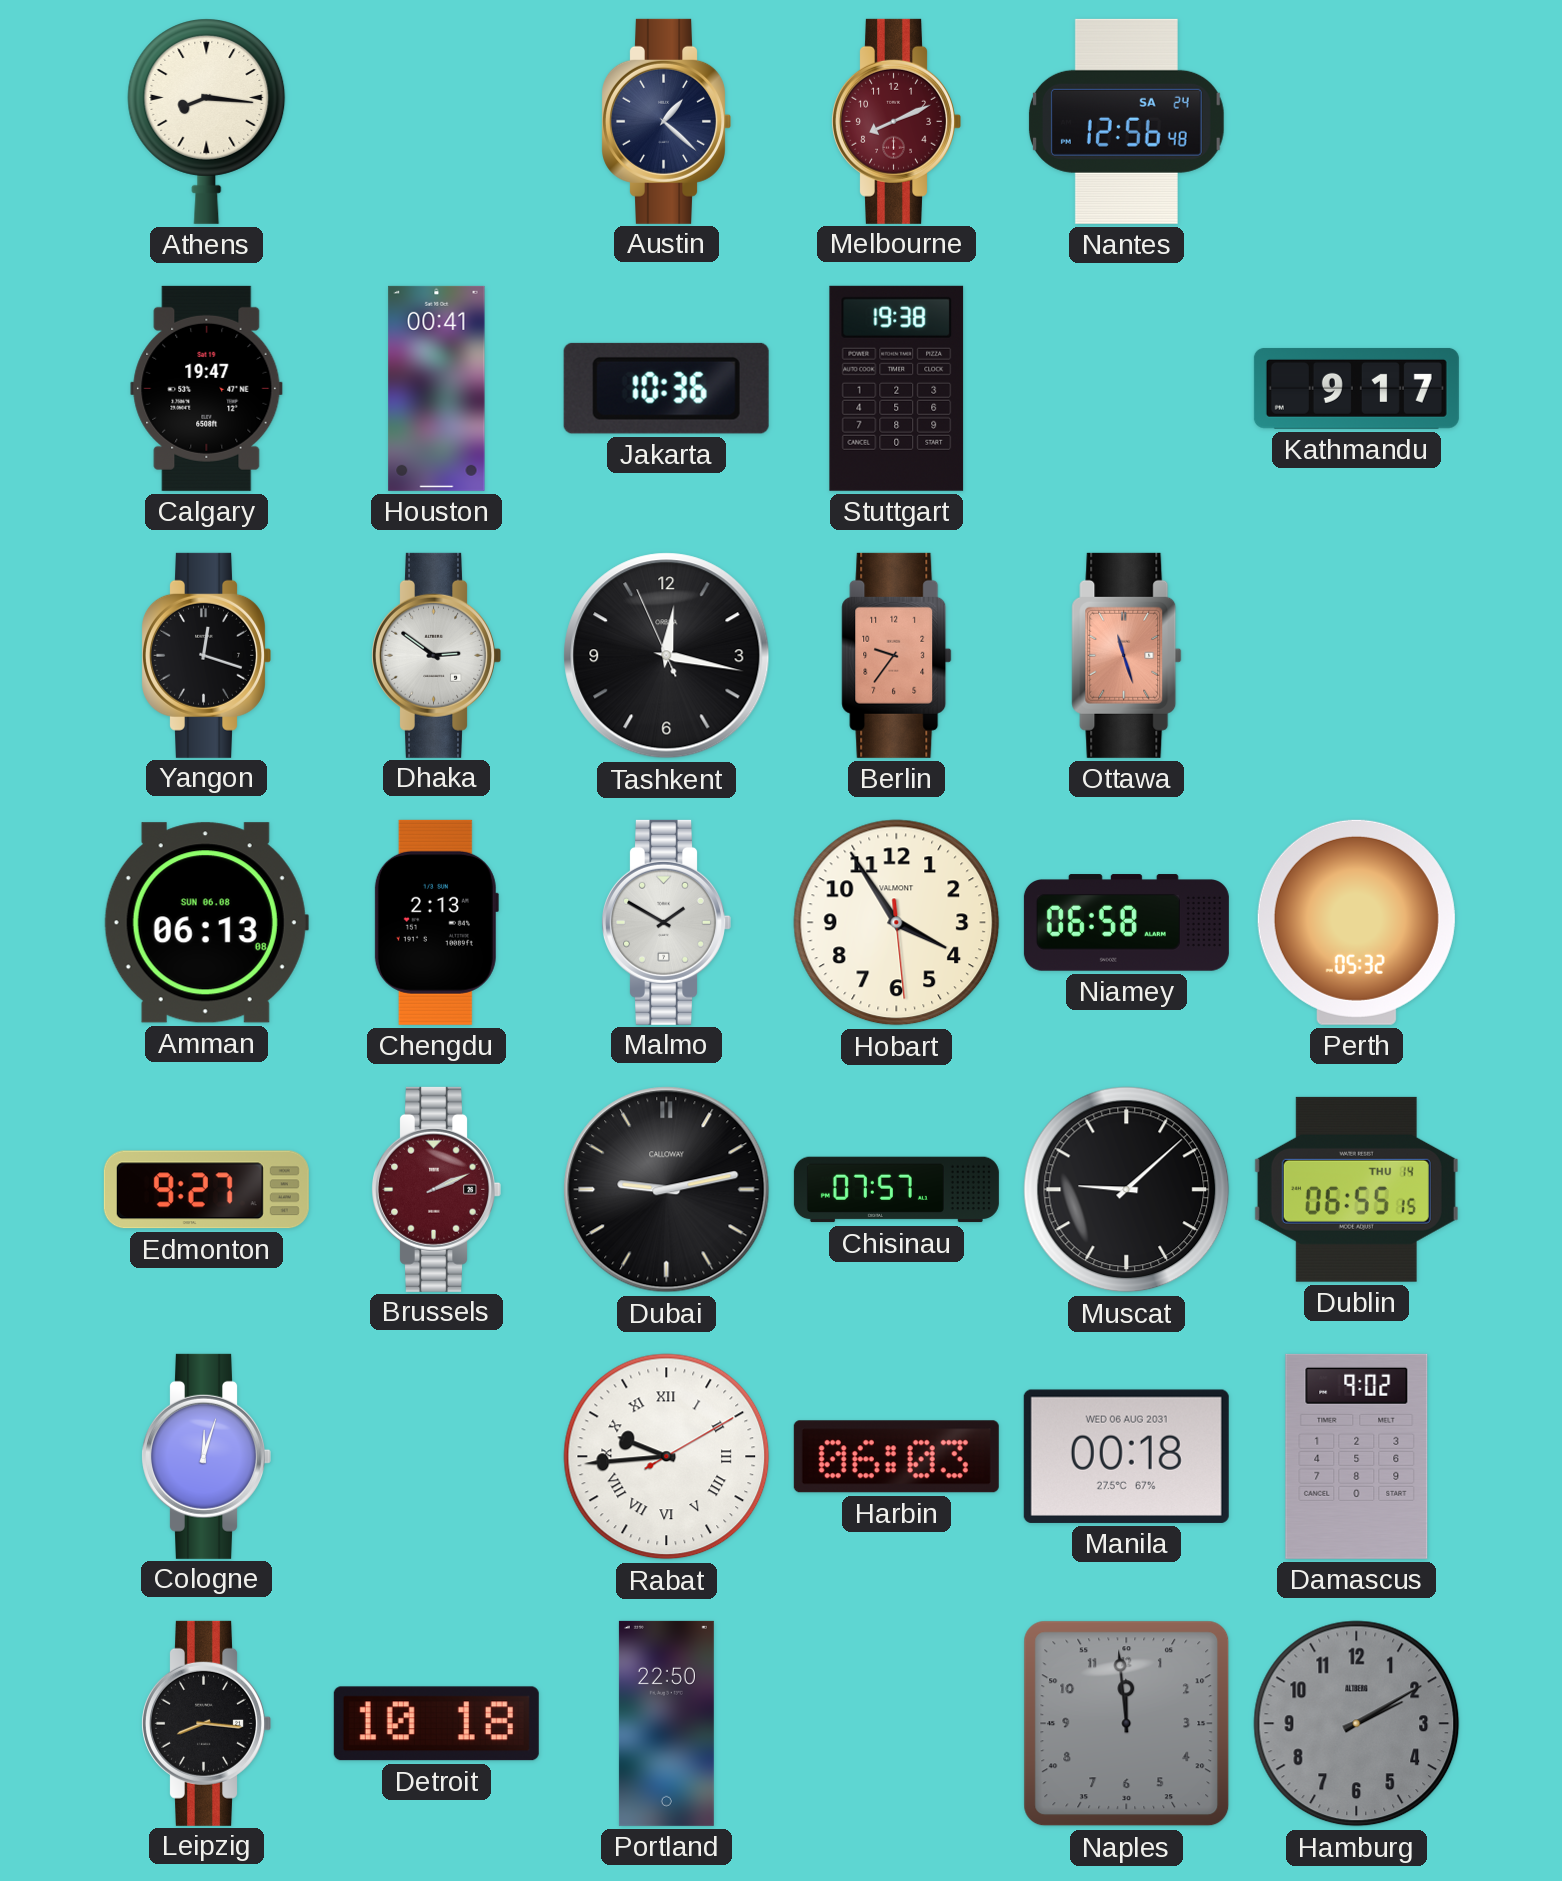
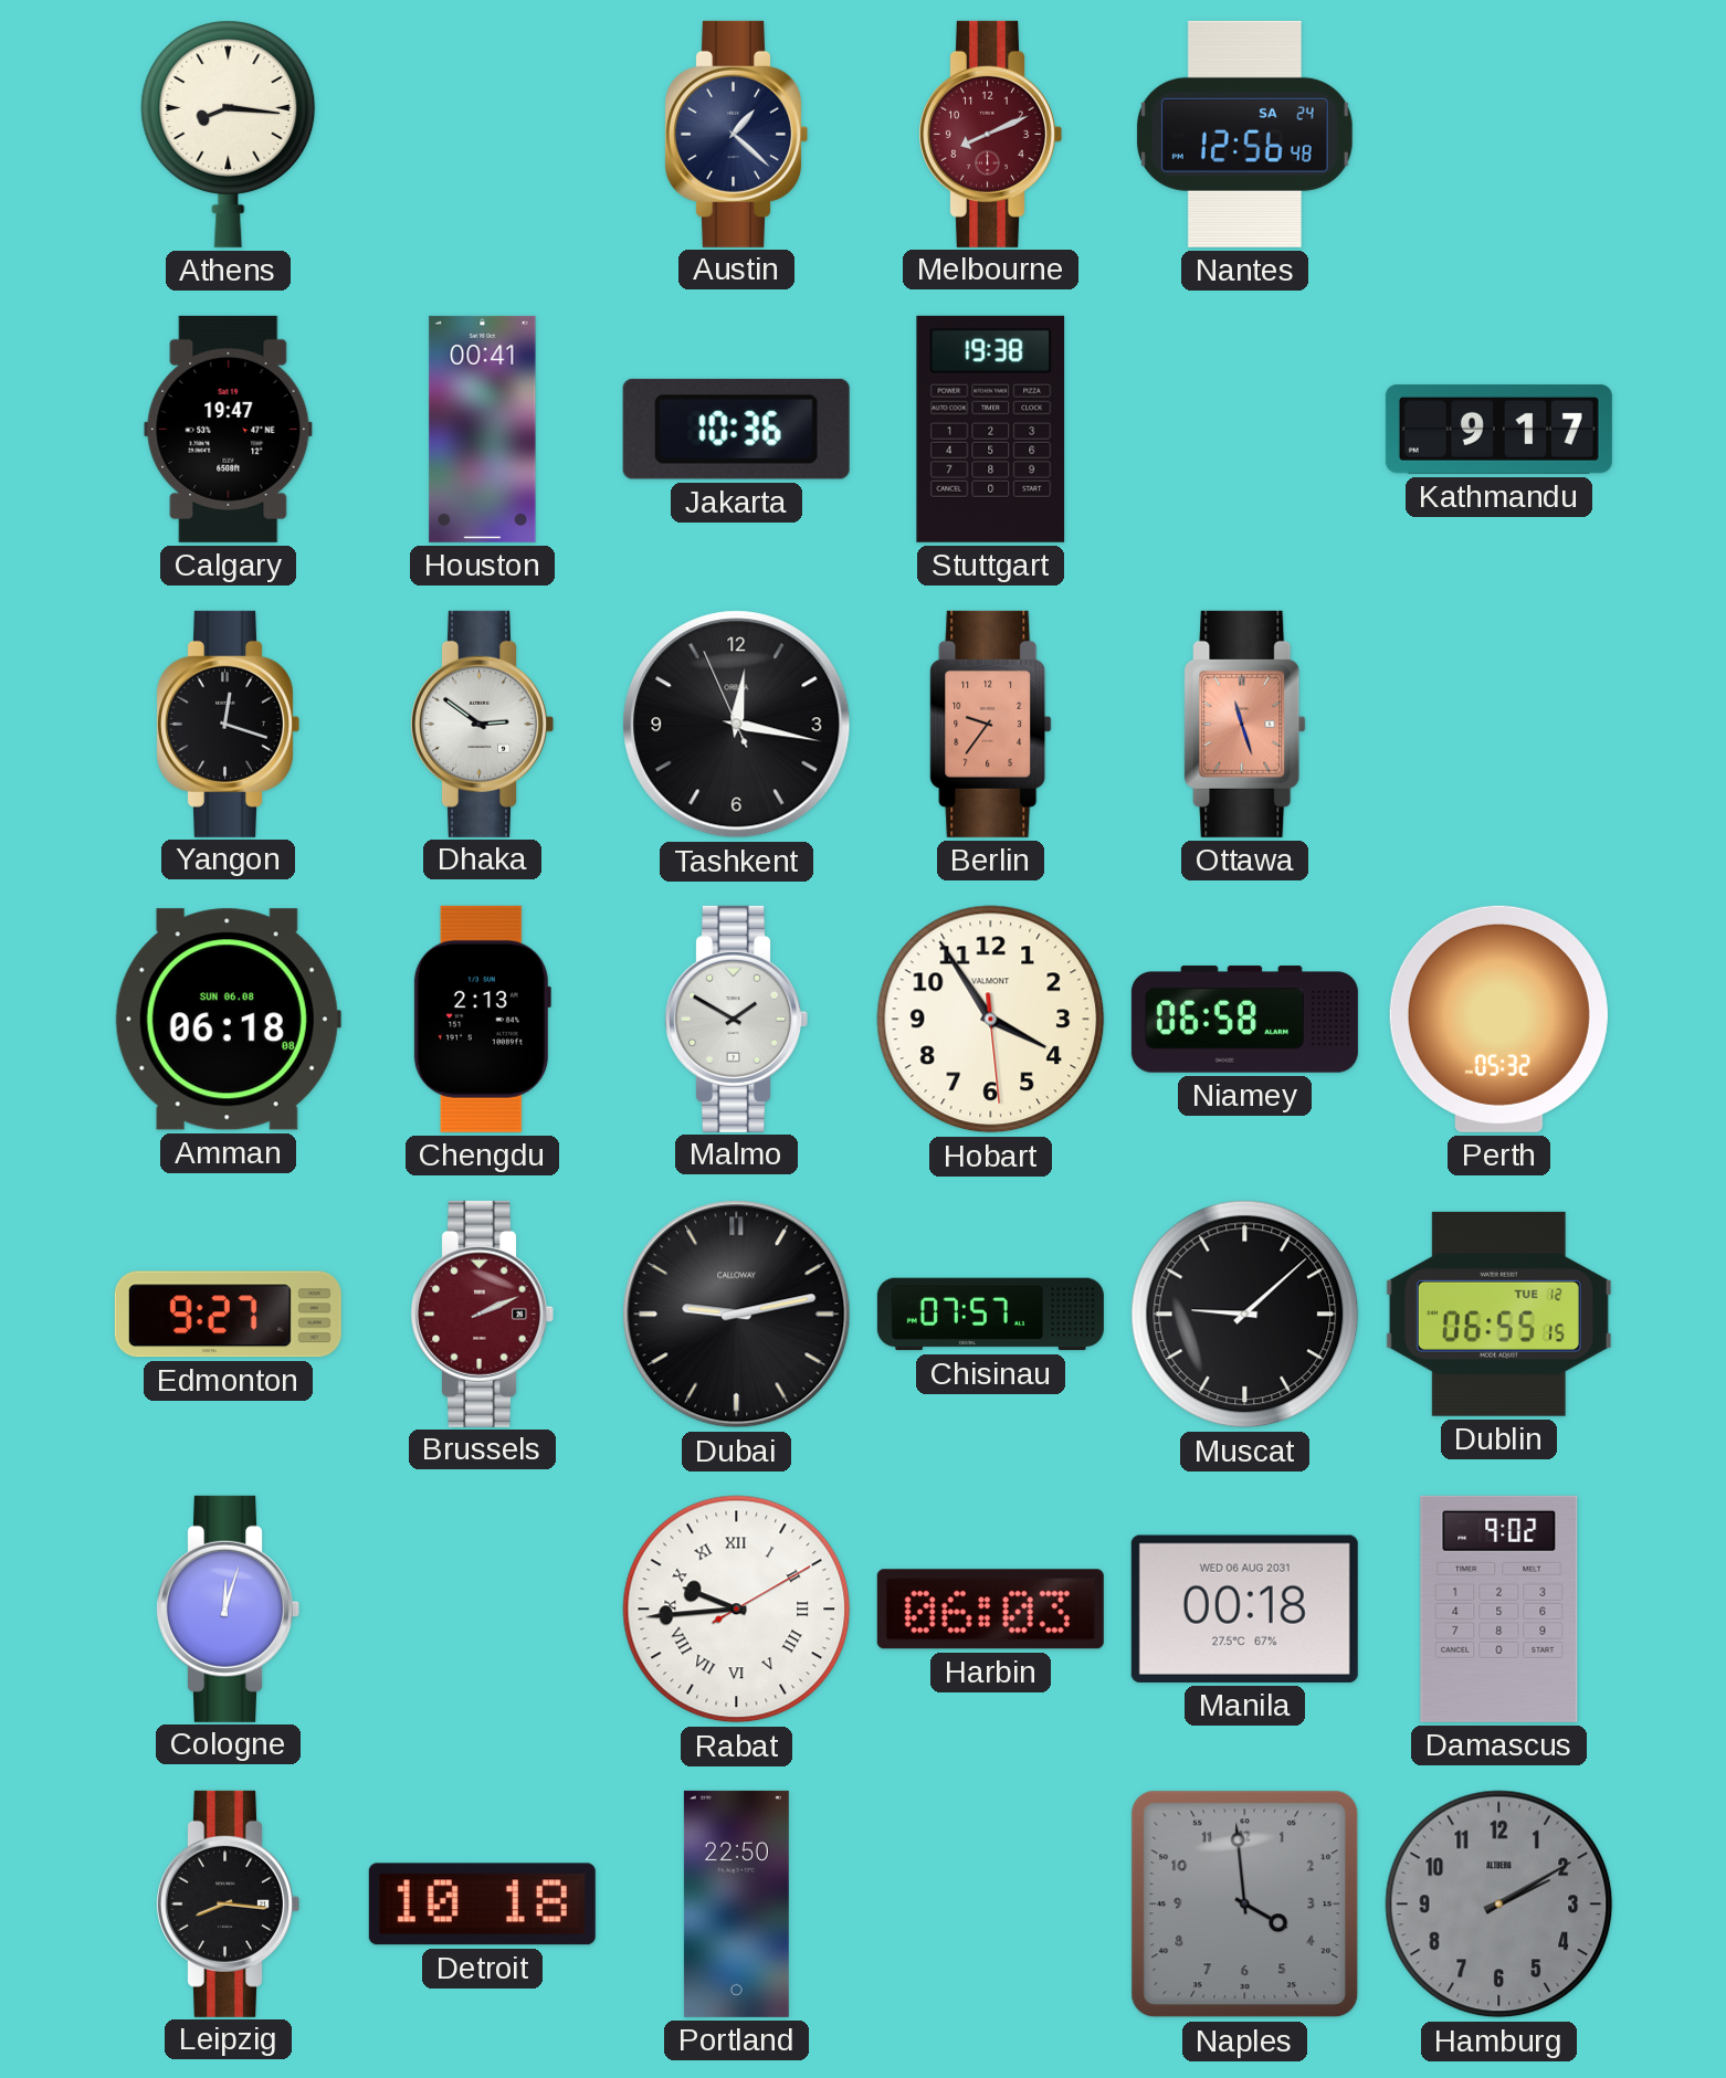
Amman: 06:13 -> 06:18 (228, 1020)
Dublin date: THU 14 -> TUE 12 (1498, 1314)
Naples: 11:59 -> 3:59 (1245, 1905)
